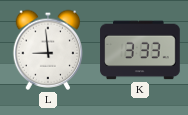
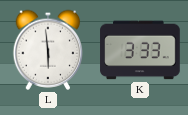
L: 8:59 -> 5:59 (48, 50)
